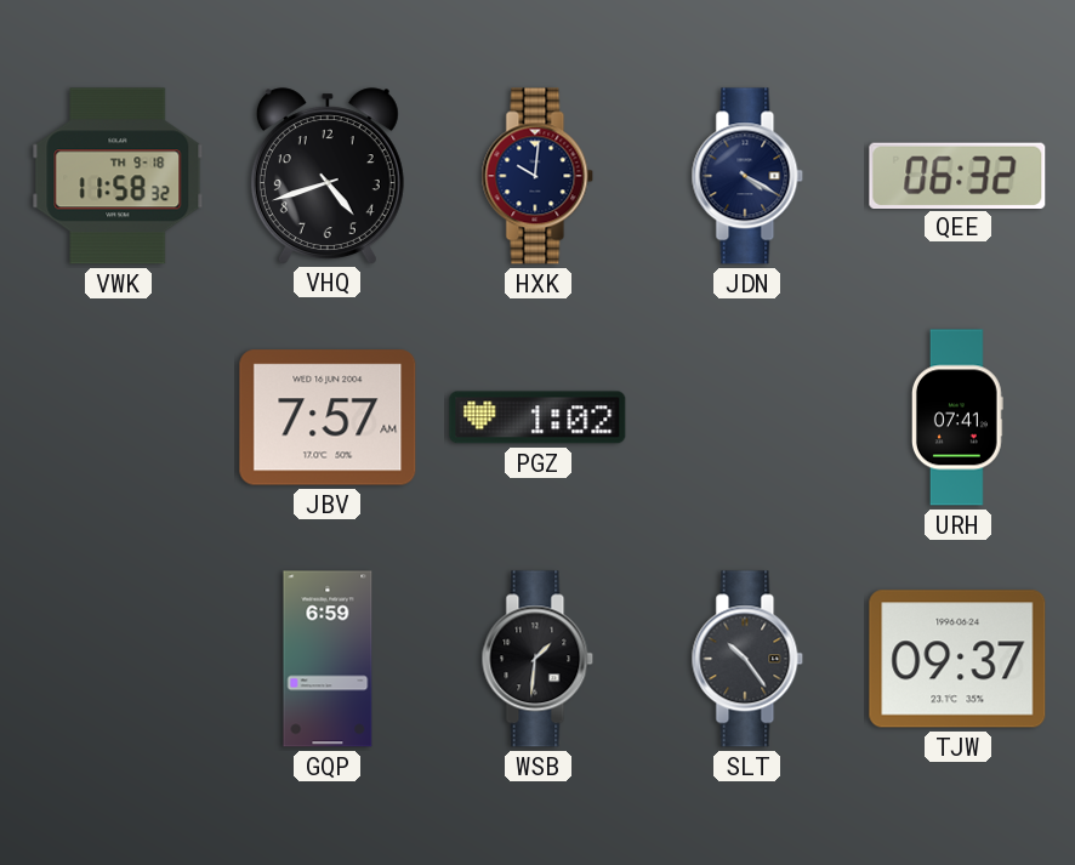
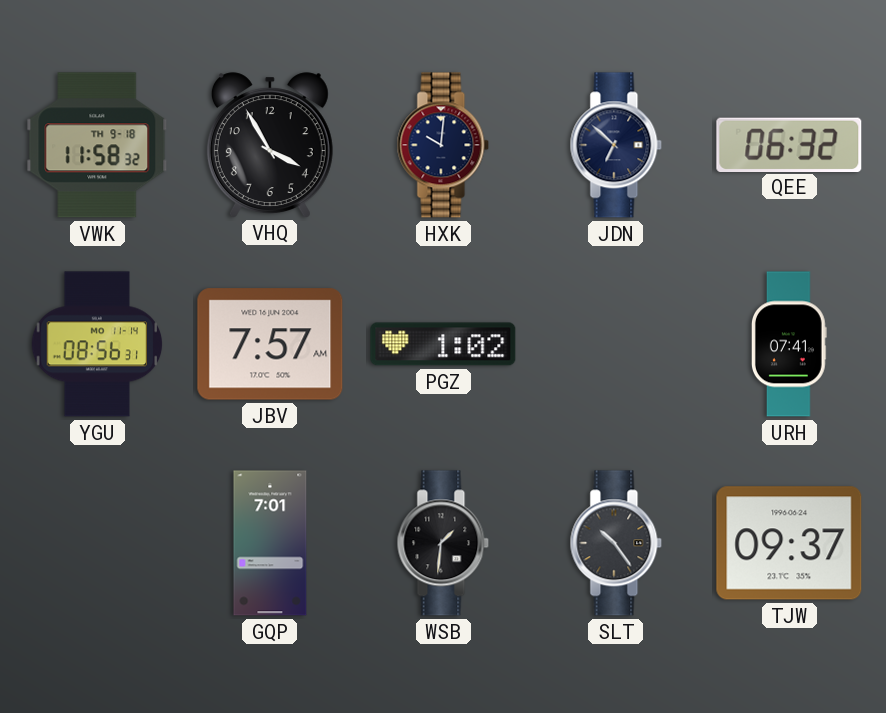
VHQ: 4:42 -> 3:55 (270, 145)
JDN: 4:20 -> 6:52 (616, 145)
YGU: none -> 08:56 (97, 344)
GQP: 6:59 -> 7:01 (270, 543)
